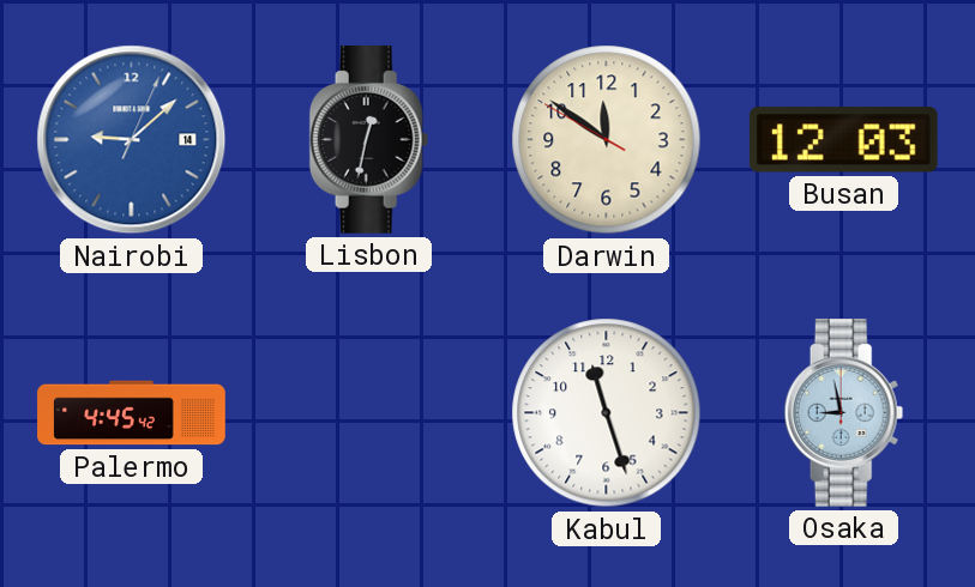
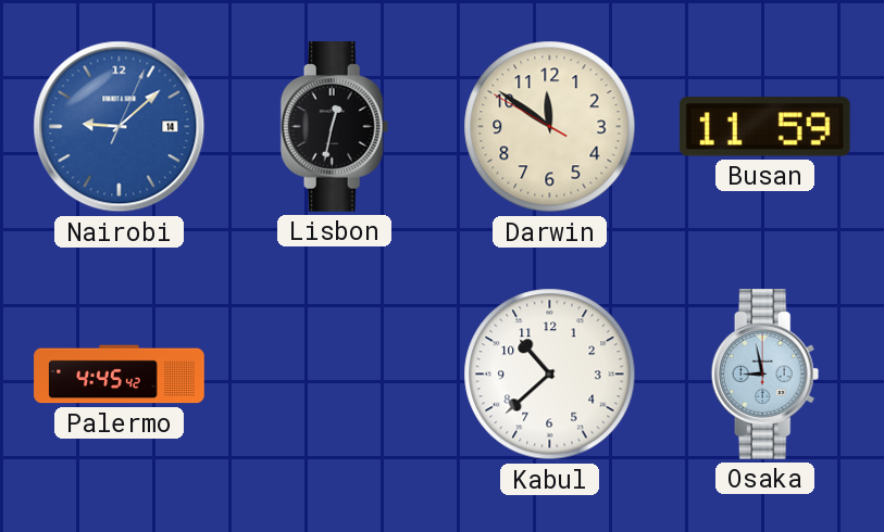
Busan: 12:03 -> 11:59 (764, 127)
Kabul: 11:27 -> 10:38 (550, 375)
